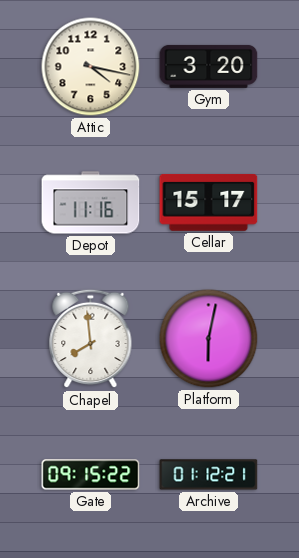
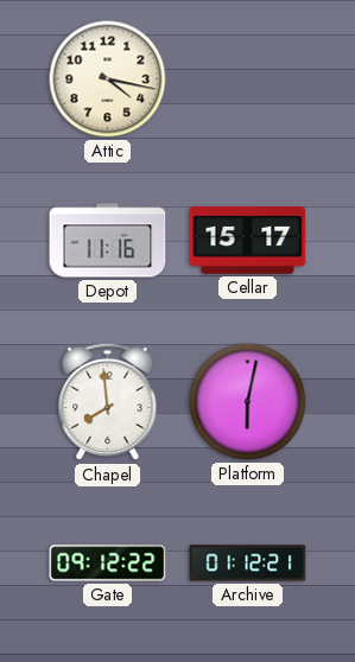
Gym: 3:20 -> none (209, 66)
Gate: 09:15 -> 09:12 (108, 564)
